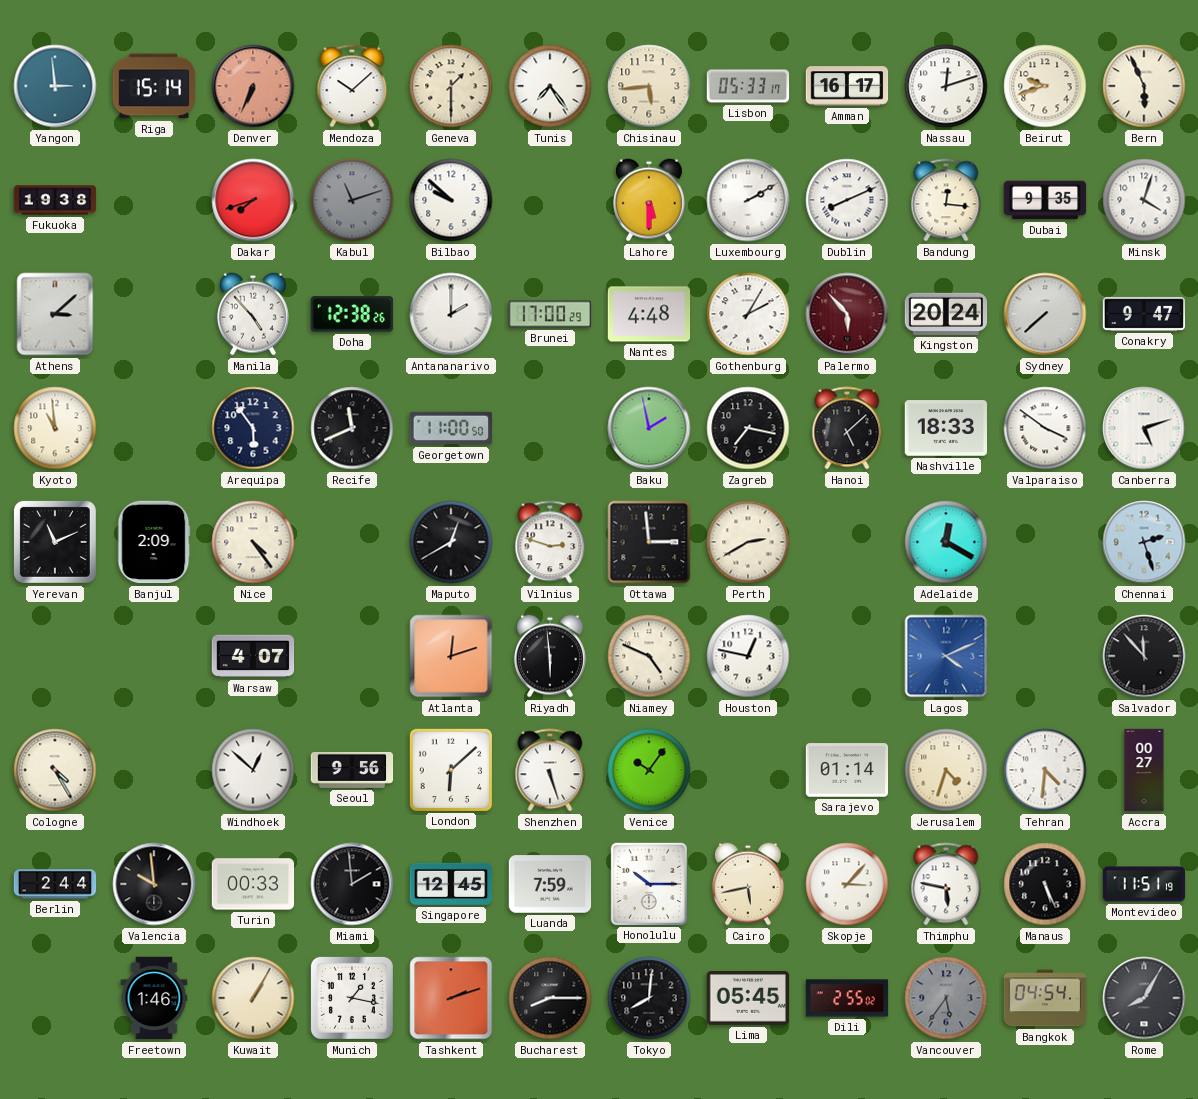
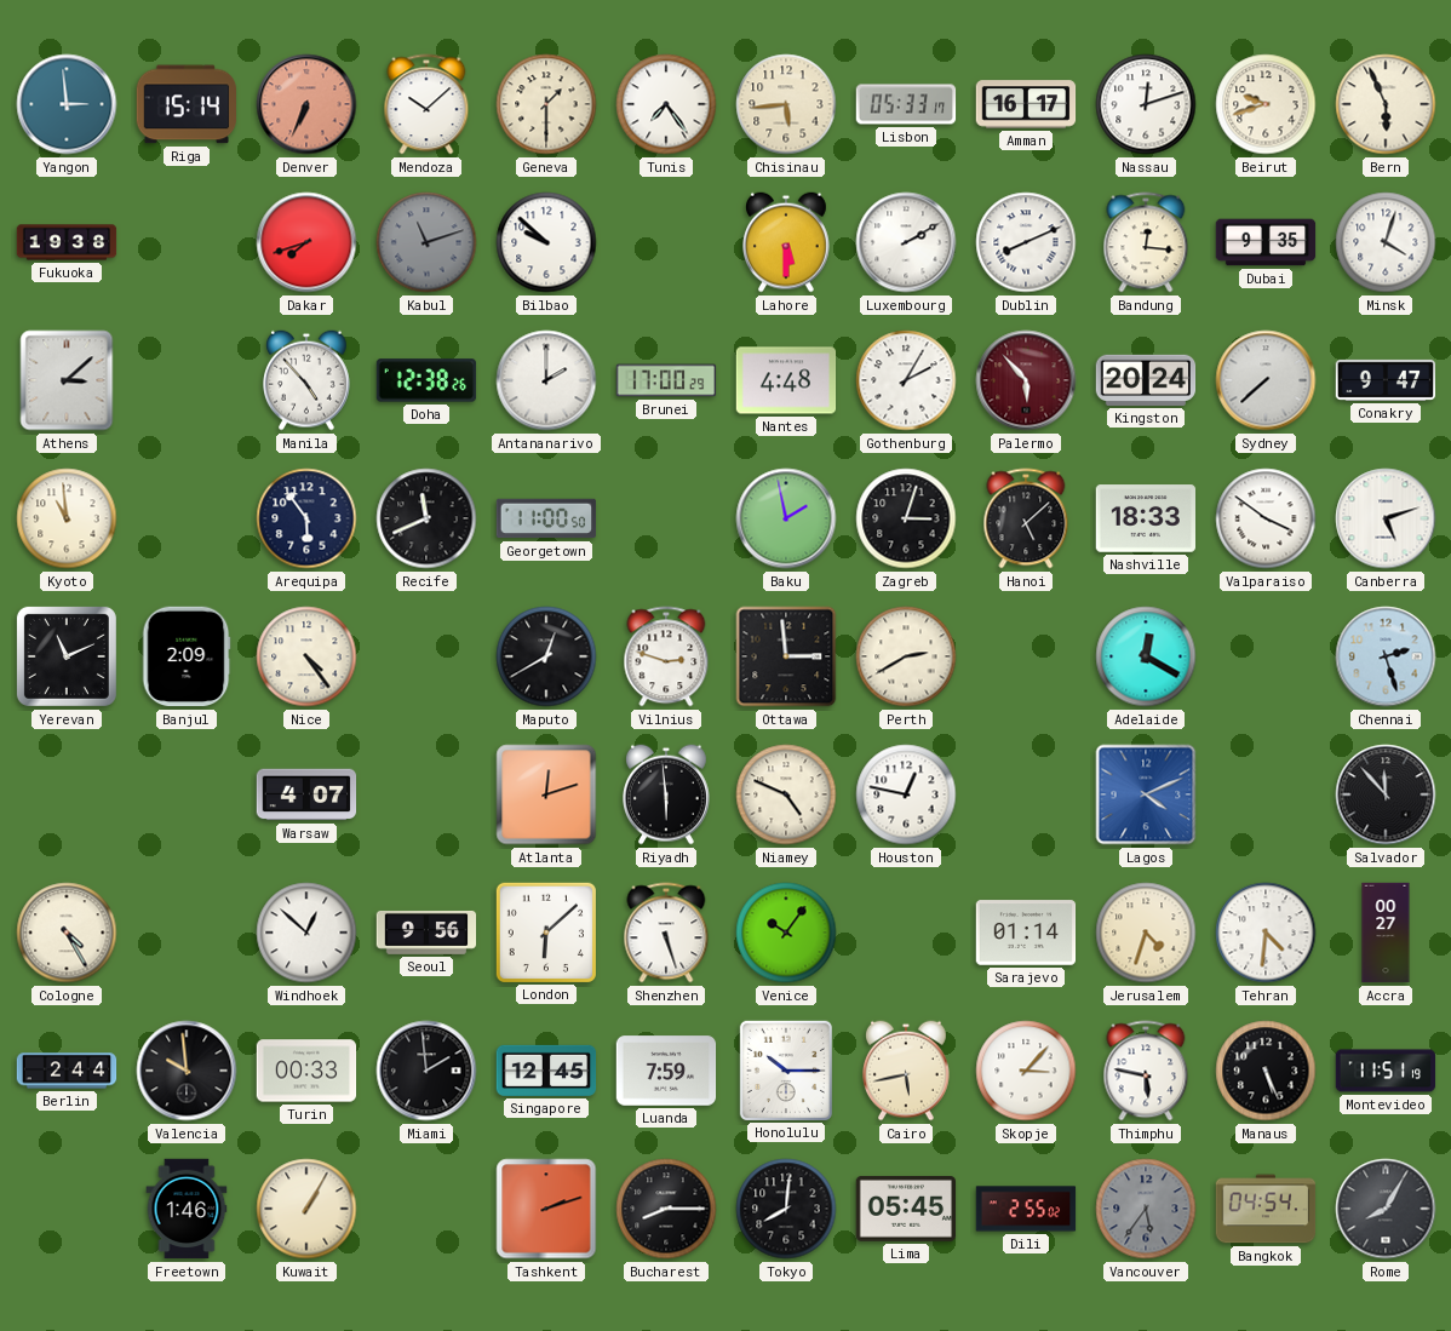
Zagreb: 7:17 -> 3:03 (906, 518)
Munich: 1:17 -> none (352, 998)
